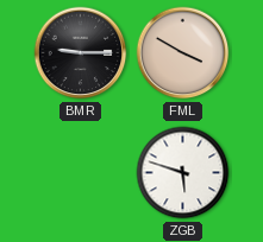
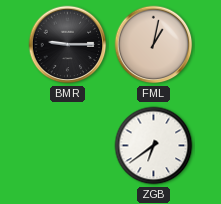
FML: 3:50 -> 1:02 (154, 45)
ZGB: 5:48 -> 6:39 (154, 146)
